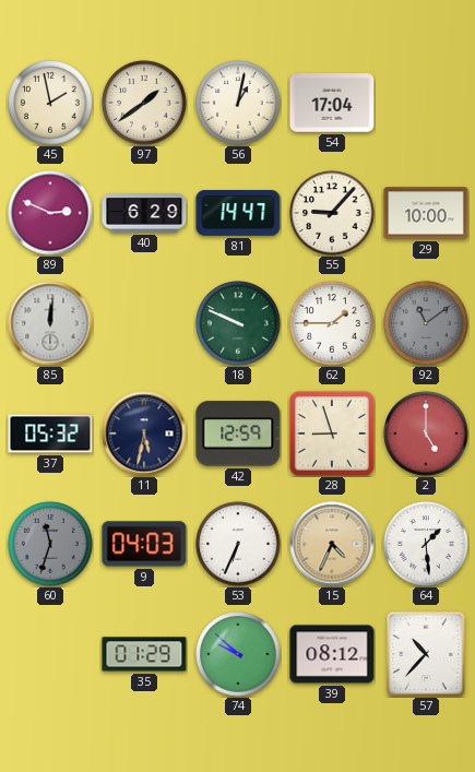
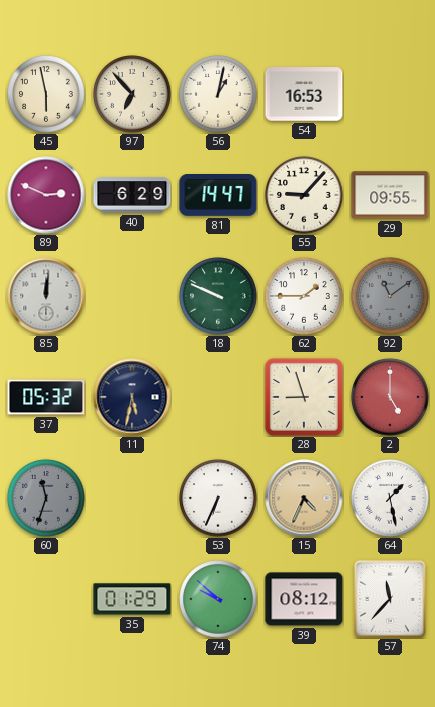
45: 1:58 -> 5:58 (46, 94)
97: 1:39 -> 6:53 (132, 94)
54: 17:04 -> 16:53 (304, 94)
29: 10:00 -> 09:55 (390, 195)
42: 12:59 -> none (238, 433)
9: 04:03 -> none (144, 544)
64: 1:29 -> 1:28 (390, 498)
57: 10:37 -> 11:37 (390, 599)
